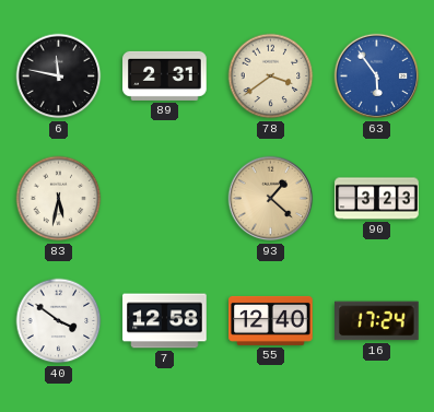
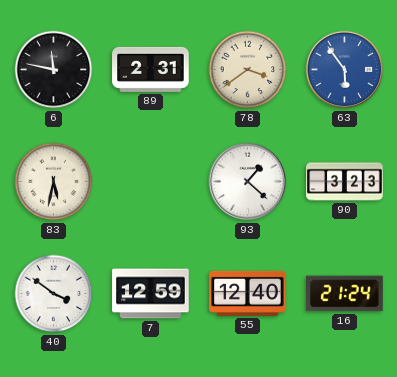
93 dial: champagne -> white (248, 182)
7: 12:58 -> 12:59 (151, 294)
16: 17:24 -> 21:24 (345, 294)
